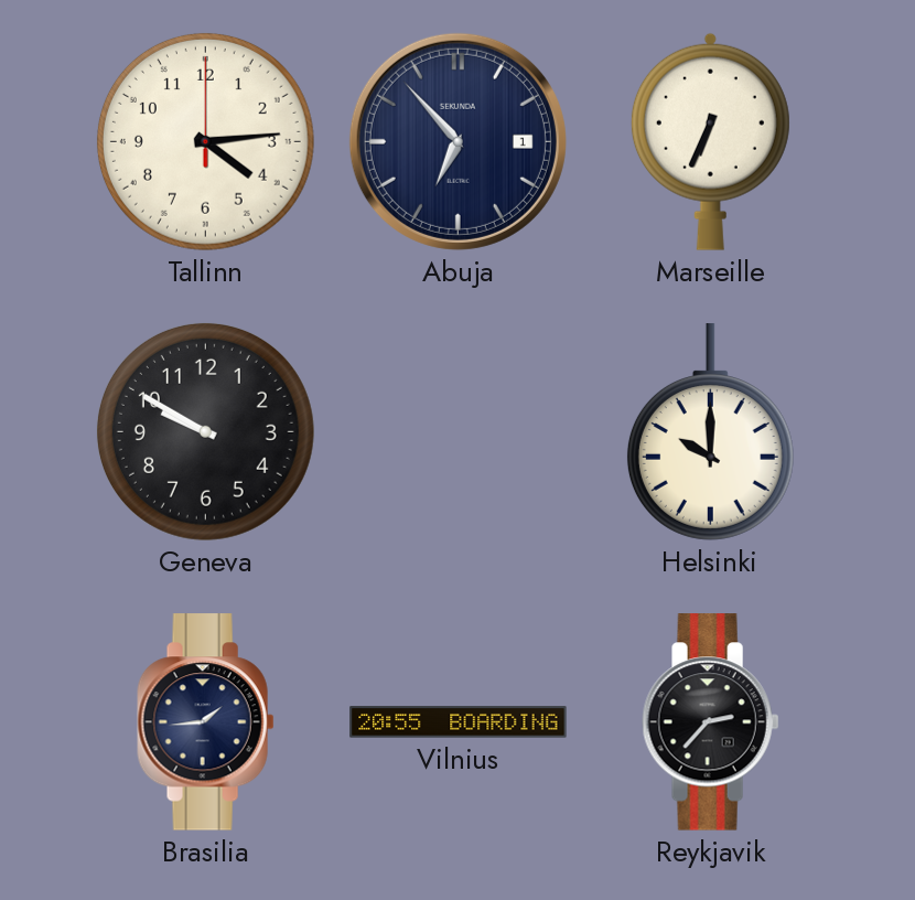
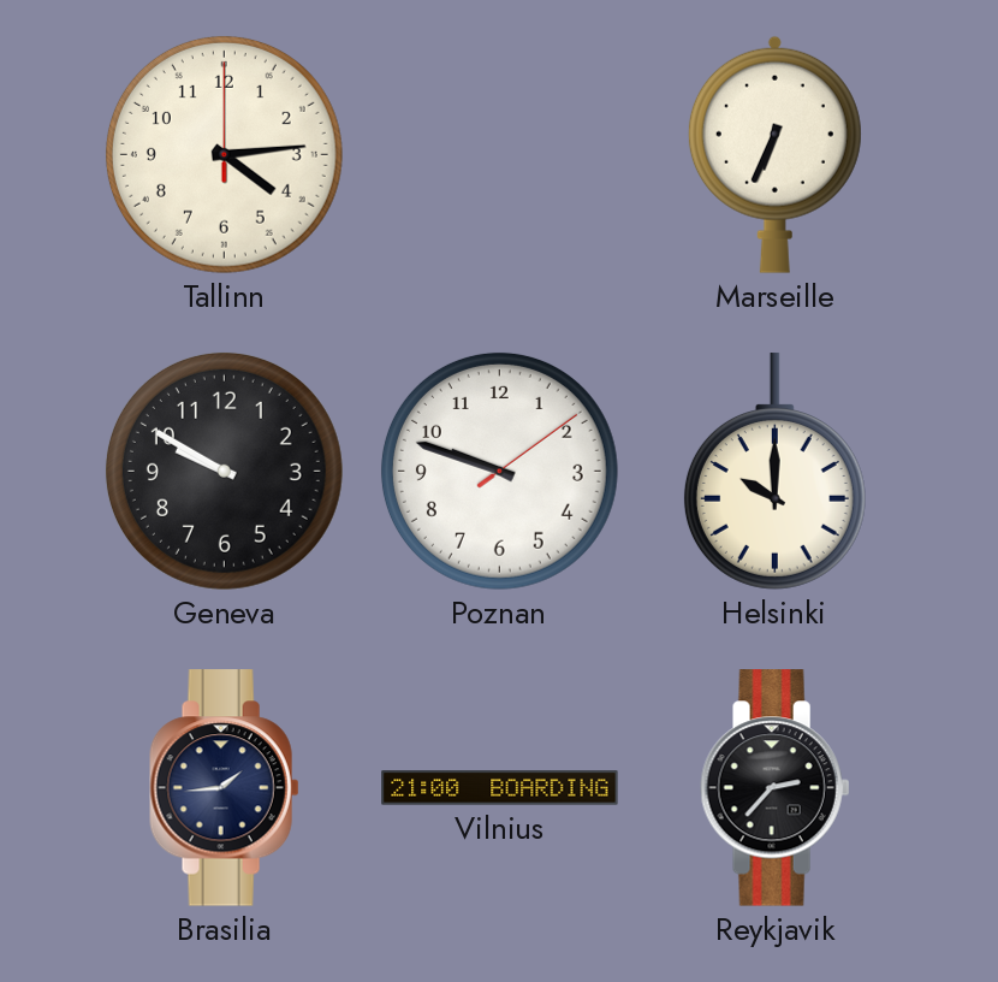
Abuja: 6:53 -> none (457, 141)
Poznan: none -> 9:48 (499, 471)
Vilnius: 20:55 -> 21:00 (500, 788)
